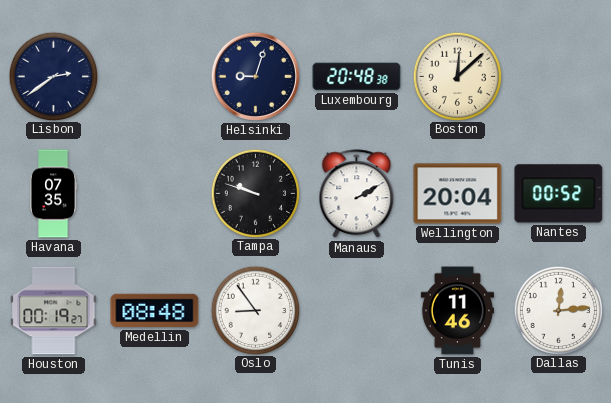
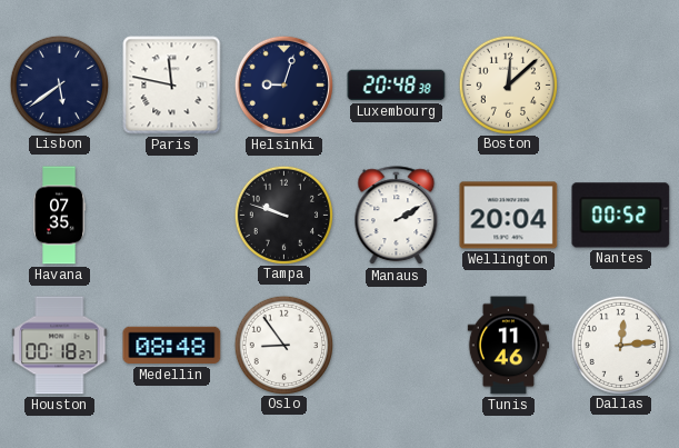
Lisbon: 2:39 -> 5:39 (59, 84)
Paris: none -> 11:47 (172, 86)
Houston: 00:19 -> 00:18 (60, 346)
